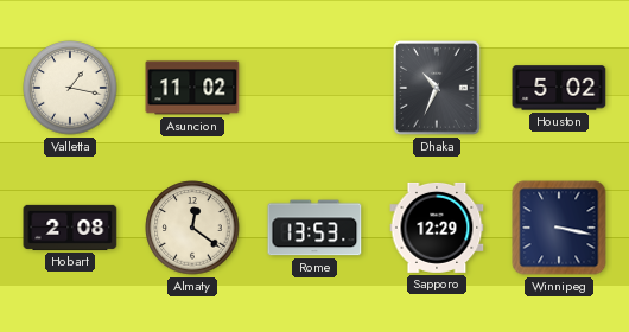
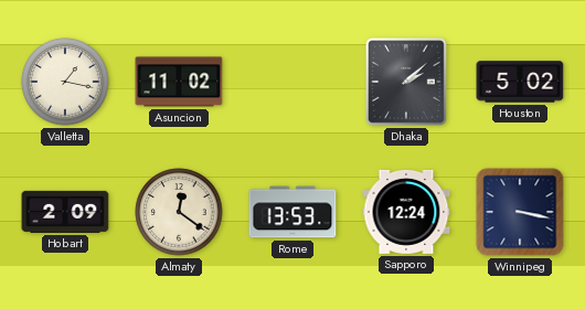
Dhaka: 10:34 -> 2:08 (407, 83)
Hobart: 2:08 -> 2:09 (65, 212)
Sapporo: 12:29 -> 12:24 (406, 212)
